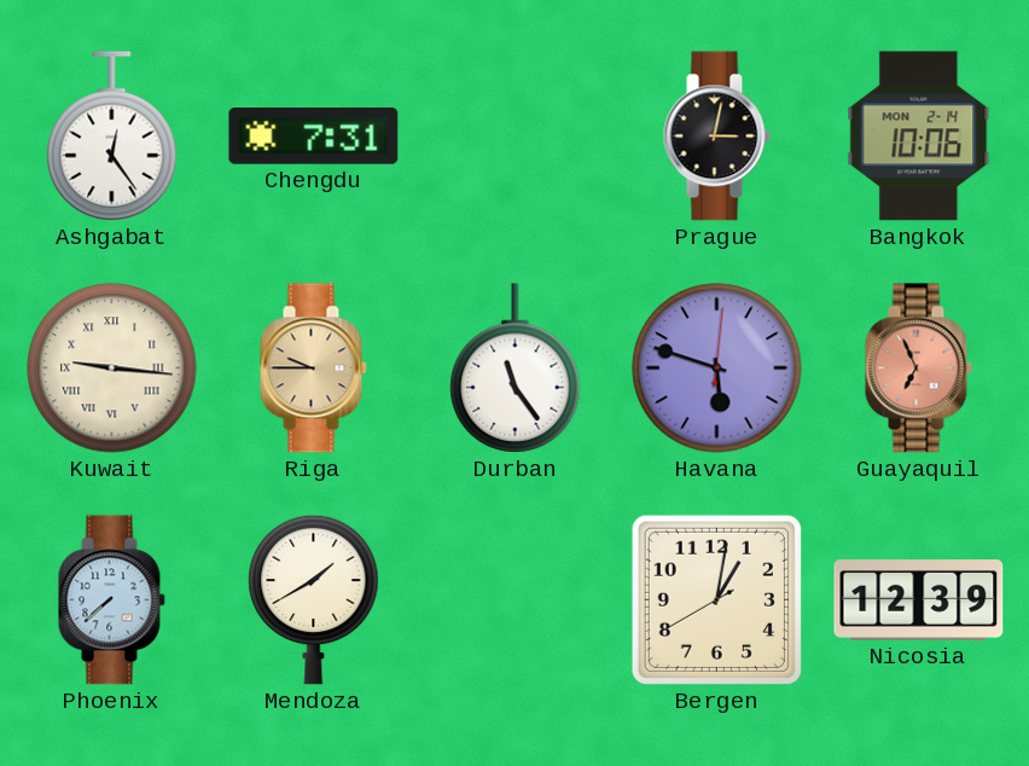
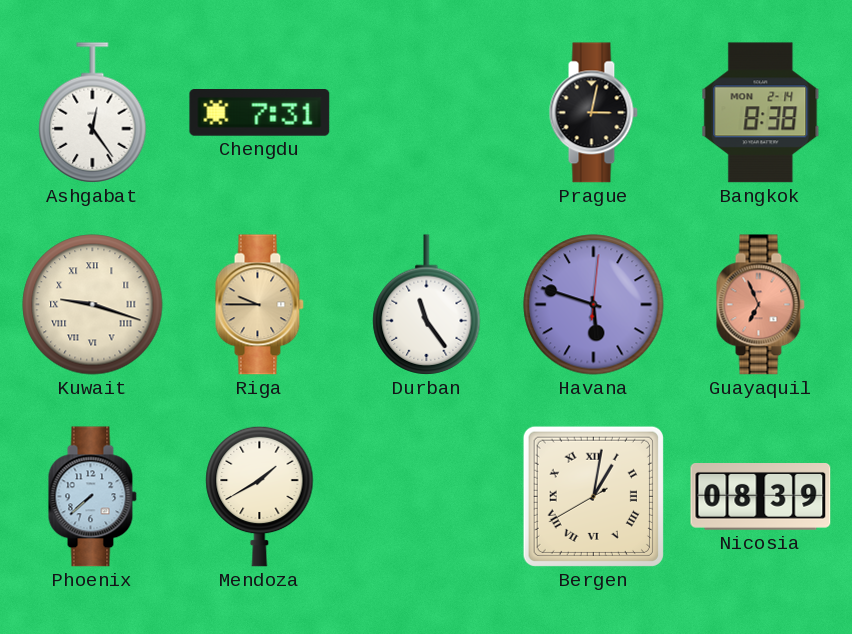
Bangkok: 10:06 -> 8:38 (761, 113)
Kuwait: 9:16 -> 9:18 (93, 305)
Bergen numerals: Arabic -> Roman (593, 496)
Nicosia: 12:39 -> 08:39 (761, 497)
